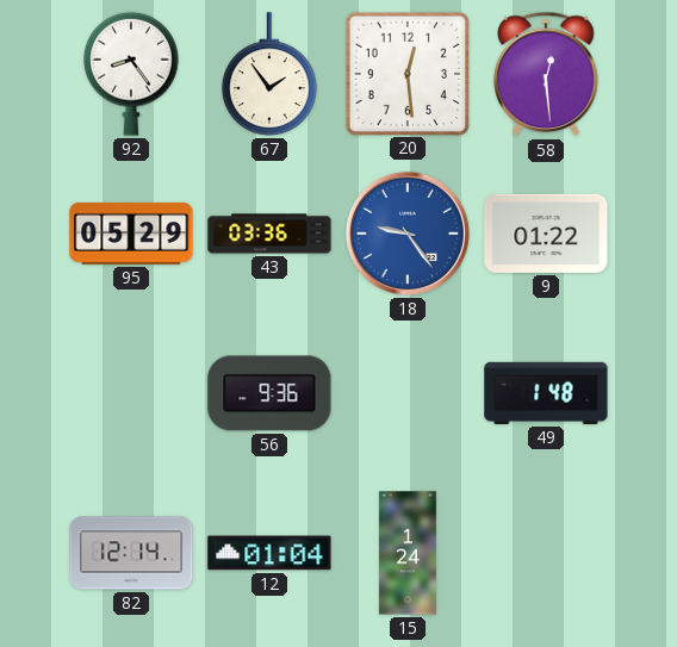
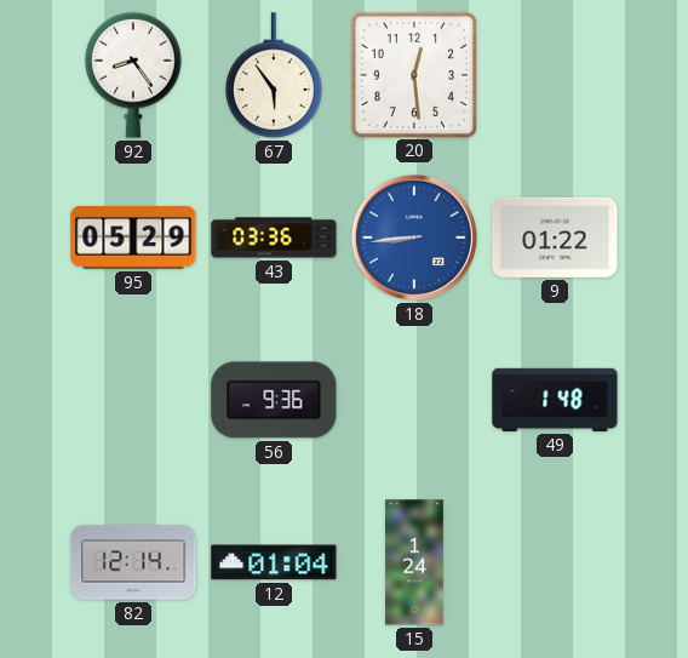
67: 1:54 -> 5:54 (275, 75)
58: 12:29 -> none (546, 74)
18: 9:24 -> 8:44 (414, 238)
